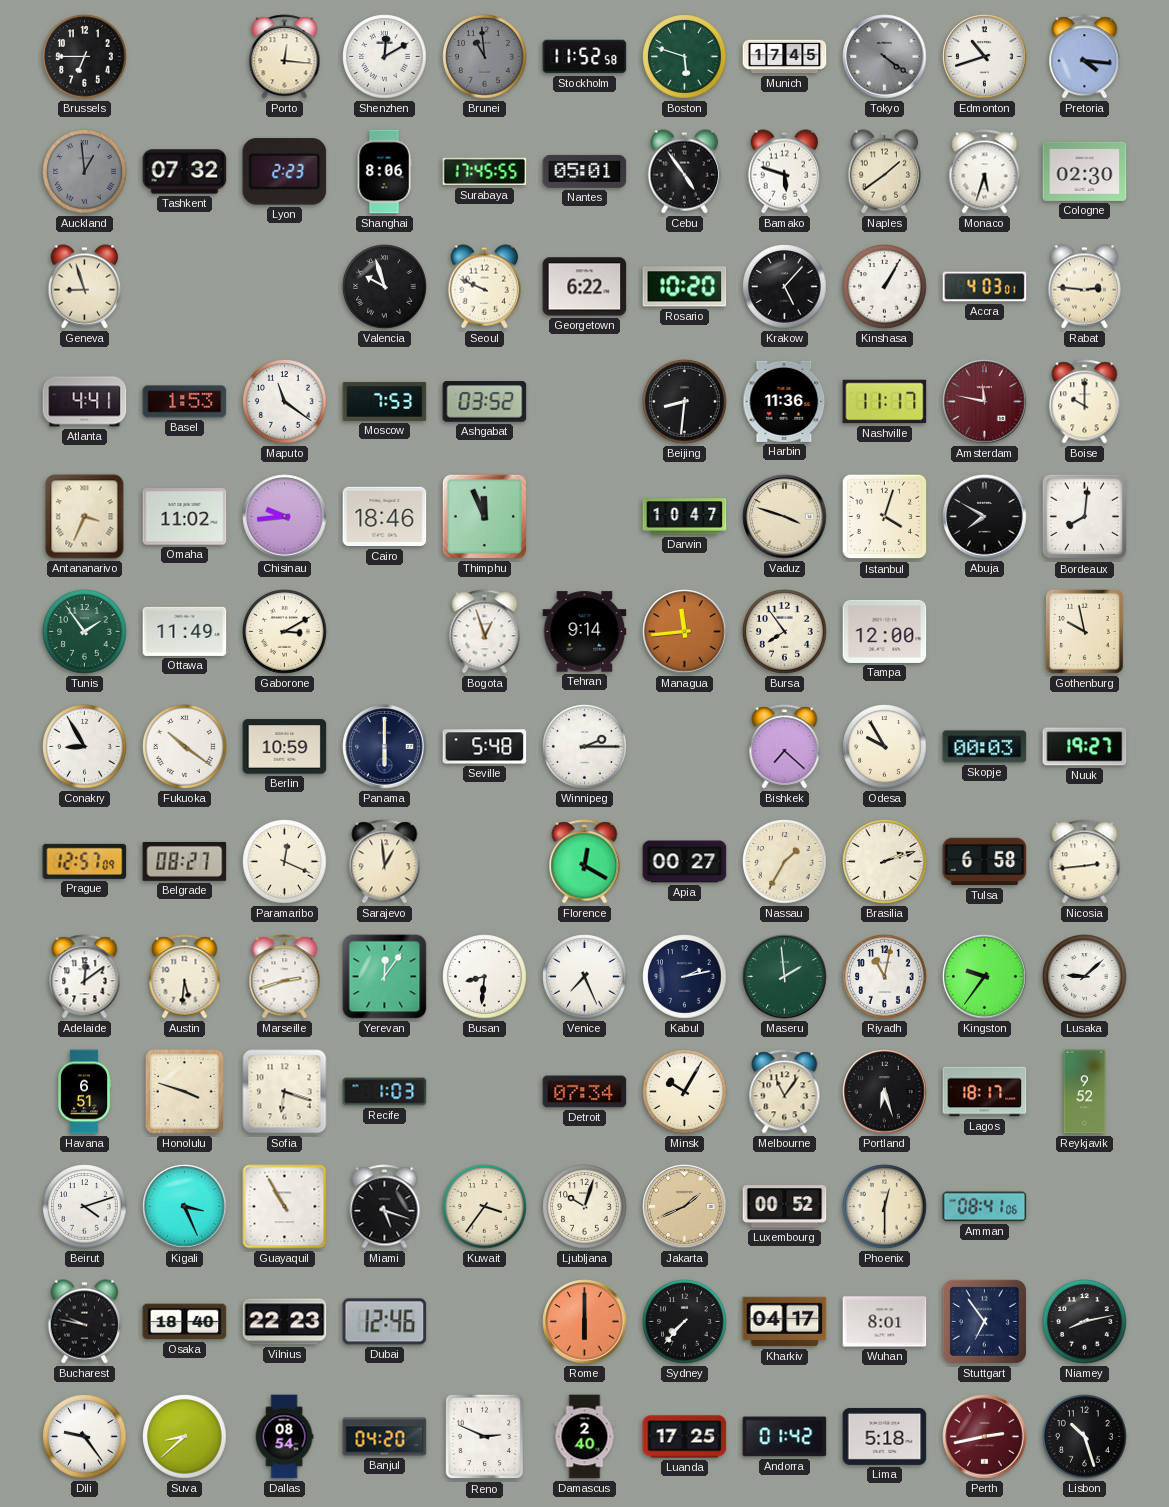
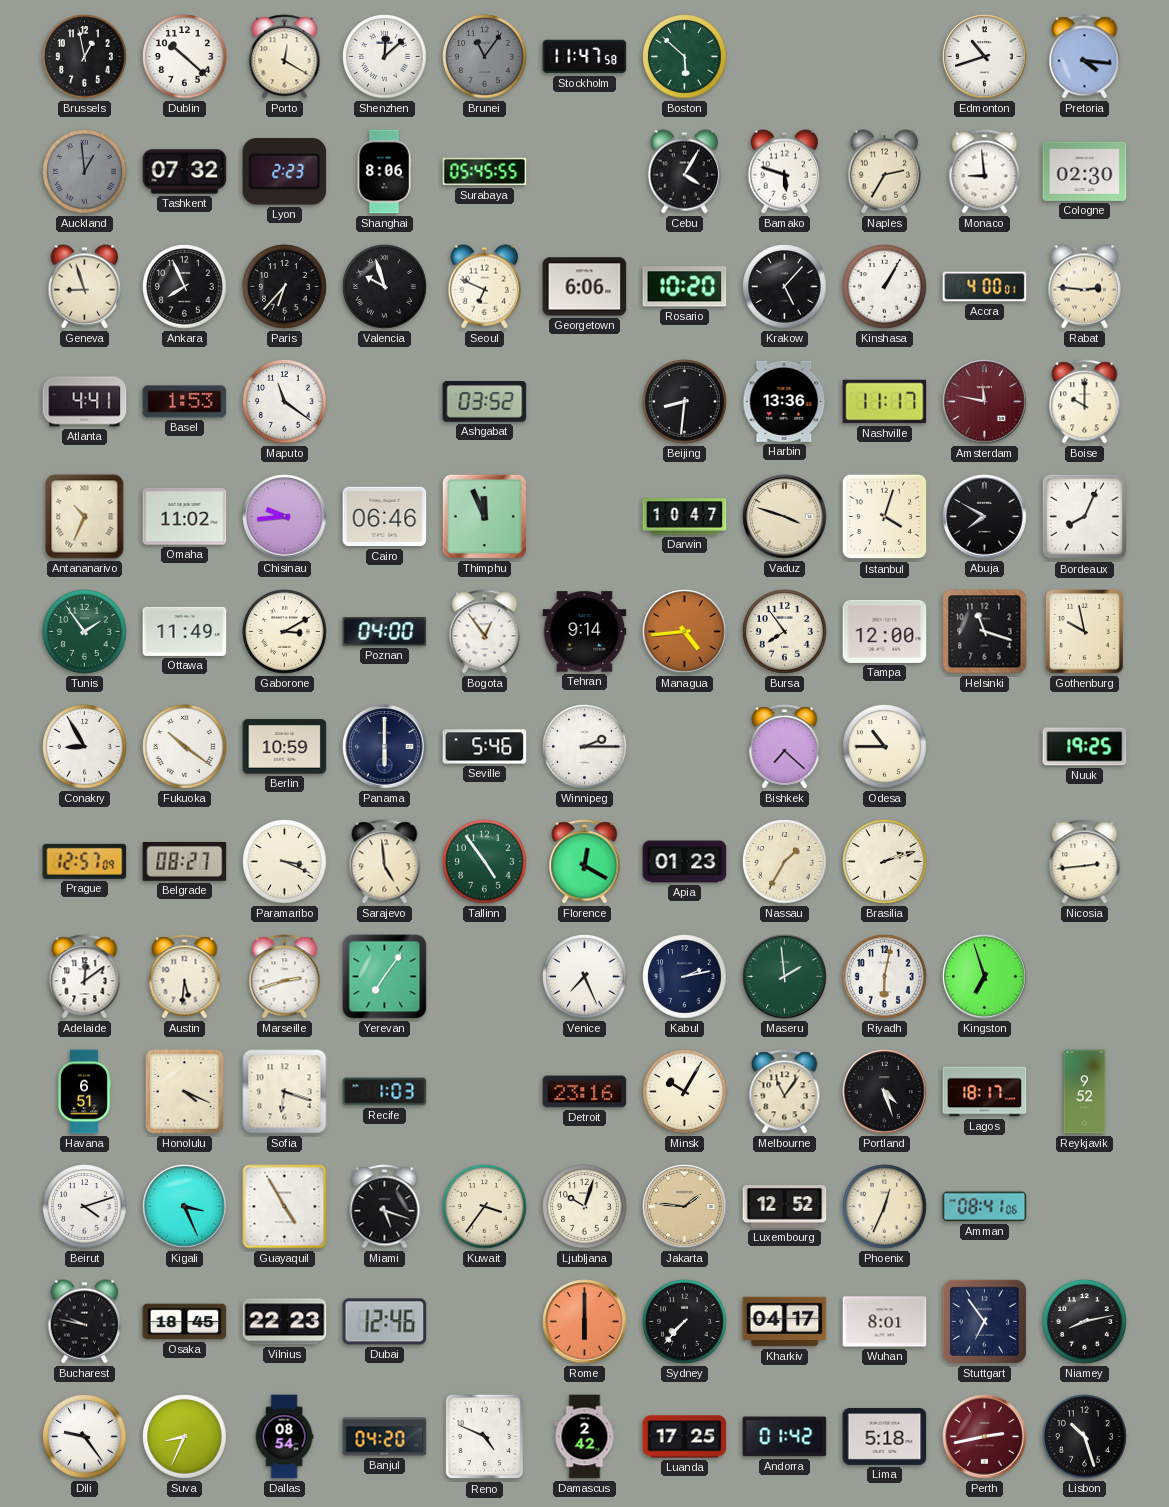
Brussels: 6:45 -> 12:58 (85, 57)
Dublin: none -> 10:22 (185, 57)
Porto: 12:16 -> 12:20 (285, 57)
Shenzhen: 12:10 -> 12:08 (385, 57)
Brunei: 10:59 -> 11:06 (485, 57)
Stockholm: 11:52 -> 11:47 (585, 57)
Boston: 5:48 -> 5:52 (685, 57)
Munich: 17:45 -> none (785, 57)
Tokyo: 4:21 -> none (885, 57)
Surabaya: 17:45 -> 05:45 (485, 172)
Nantes: 05:01 -> none (585, 171)
Cebu: 4:54 -> 4:05 (685, 172)
Naples: 1:39 -> 2:35 (885, 172)
Monaco: 5:33 -> 8:59 (985, 172)
Ankara: none -> 7:56 (185, 287)
Paris: none -> 6:37 (285, 287)
Seoul: 9:49 -> 6:49 (485, 287)
Georgetown: 6:22 -> 6:06 (585, 287)
Accra: 4:03 -> 4:00 (985, 287)
Moscow: 7:53 -> none (385, 401)
Harbin: 11:36 -> 13:36 (785, 401)
Antananarivo: 3:34 -> 10:34 (85, 517)
Cairo: 18:46 -> 06:46 (385, 517)
Bordeaux: 8:01 -> 8:04 (1085, 517)
Poznan: none -> 04:00 (385, 632)
Bogota: 12:57 -> 12:54 (485, 632)
Managua: 11:44 -> 4:44 (685, 632)
Helsinki: none -> 11:18 (985, 632)
Seville: 5:48 -> 5:46 (485, 747)
Odesa: 9:55 -> 10:45 (885, 747)
Skopje: 00:03 -> none (985, 747)
Nuuk: 19:27 -> 19:25 (1085, 747)
Paramaribo: 12:19 -> 3:19 (285, 862)
Sarajevo: 12:59 -> 4:59 (385, 862)
Tallinn: none -> 4:54 (485, 862)
Apia: 00:27 -> 01:23 (685, 862)
Tulsa: 6:58 -> none (985, 862)
Yerevan: 12:06 -> 7:06 (385, 977)
Busan: 8:31 -> none (485, 977)
Riyadh: 11:02 -> 6:02 (885, 977)
Kingston: 9:36 -> 6:57 (985, 977)
Lusaka: 9:08 -> none (1085, 977)
Honolulu: 3:48 -> 4:19 (184, 1091)
Detroit: 07:34 -> 23:16 (585, 1092)
Portland: 6:27 -> 4:27 (885, 1092)
Guayaquil: 10:55 -> 4:55 (285, 1207)
Jakarta: 1:41 -> 1:46 (685, 1207)
Luxembourg: 00:52 -> 12:52 (785, 1207)
Phoenix: 12:30 -> 12:34 (885, 1207)
Osaka: 18:40 -> 18:45 (185, 1322)
Suva: 8:38 -> 8:34 (185, 1437)
Reno: 2:49 -> 4:49 (485, 1437)
Damascus: 2:40 -> 2:42 (585, 1437)
